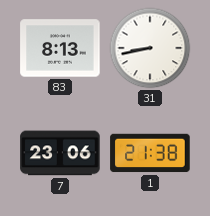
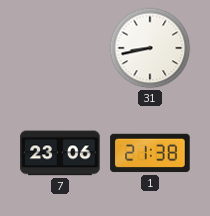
83: 8:13 -> none (60, 48)
